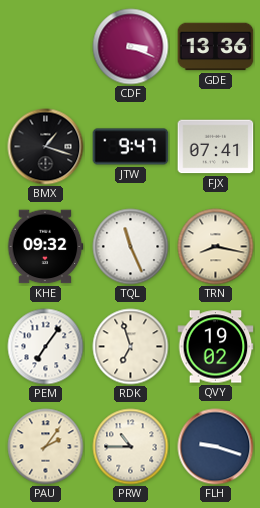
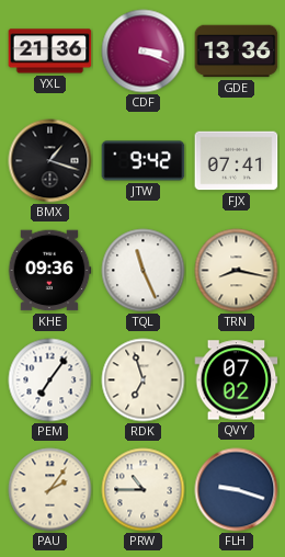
YXL: none -> 21:36 (50, 52)
JTW: 9:47 -> 9:42 (144, 161)
KHE: 09:32 -> 09:36 (49, 271)
QVY: 19:02 -> 07:02 (237, 380)
